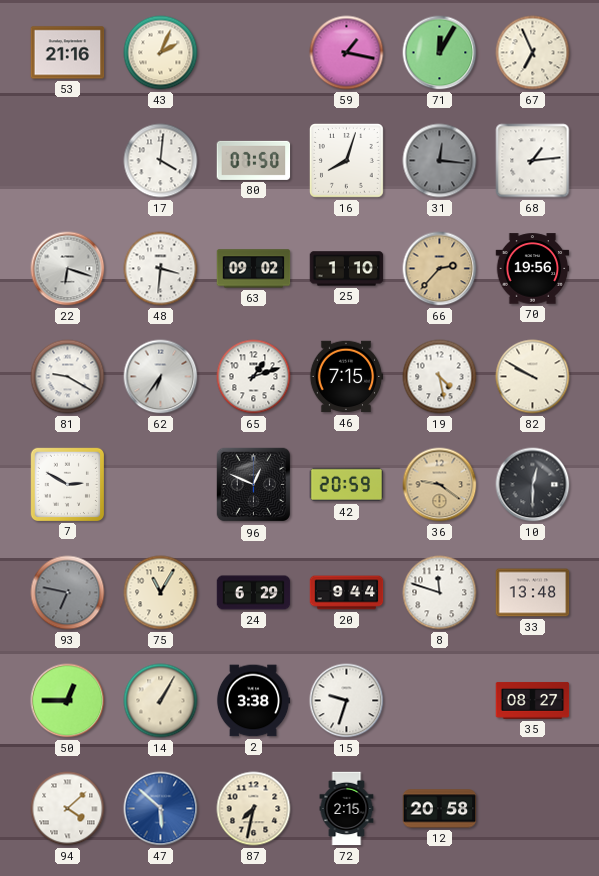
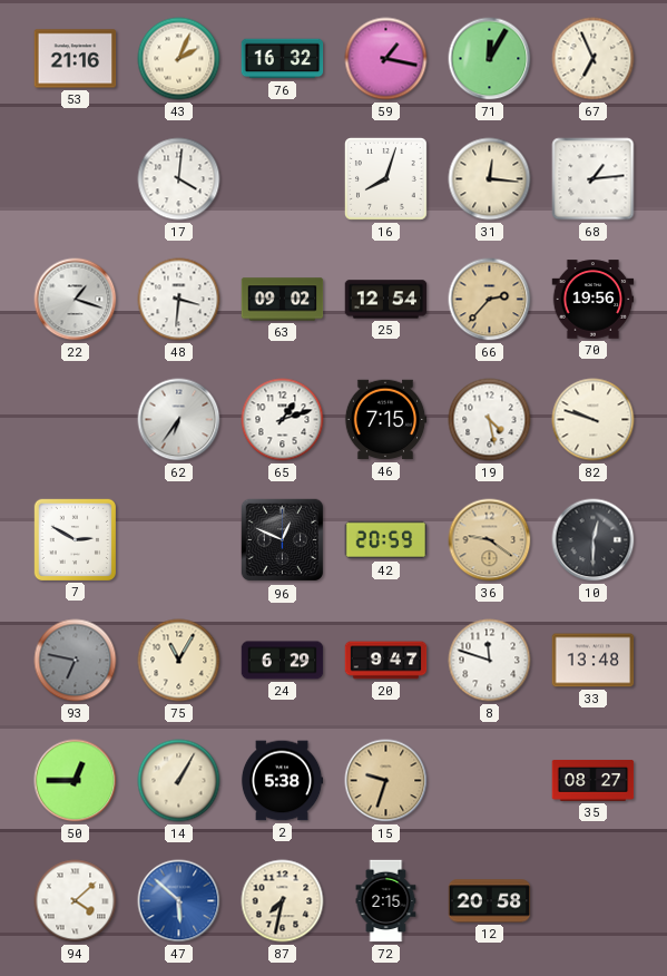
76: none -> 16:32 (283, 59)
80: 07:50 -> none (254, 160)
31 dial: grey -> cream (490, 179)
22: 6:18 -> 1:18 (76, 300)
25: 1:10 -> 12:54 (386, 300)
81: 9:20 -> none (68, 377)
82: 9:50 -> 9:48 (594, 420)
20: 9:44 -> 9:47 (386, 661)
2: 3:38 -> 5:38 (282, 781)
15 dial: white -> champagne (386, 781)
